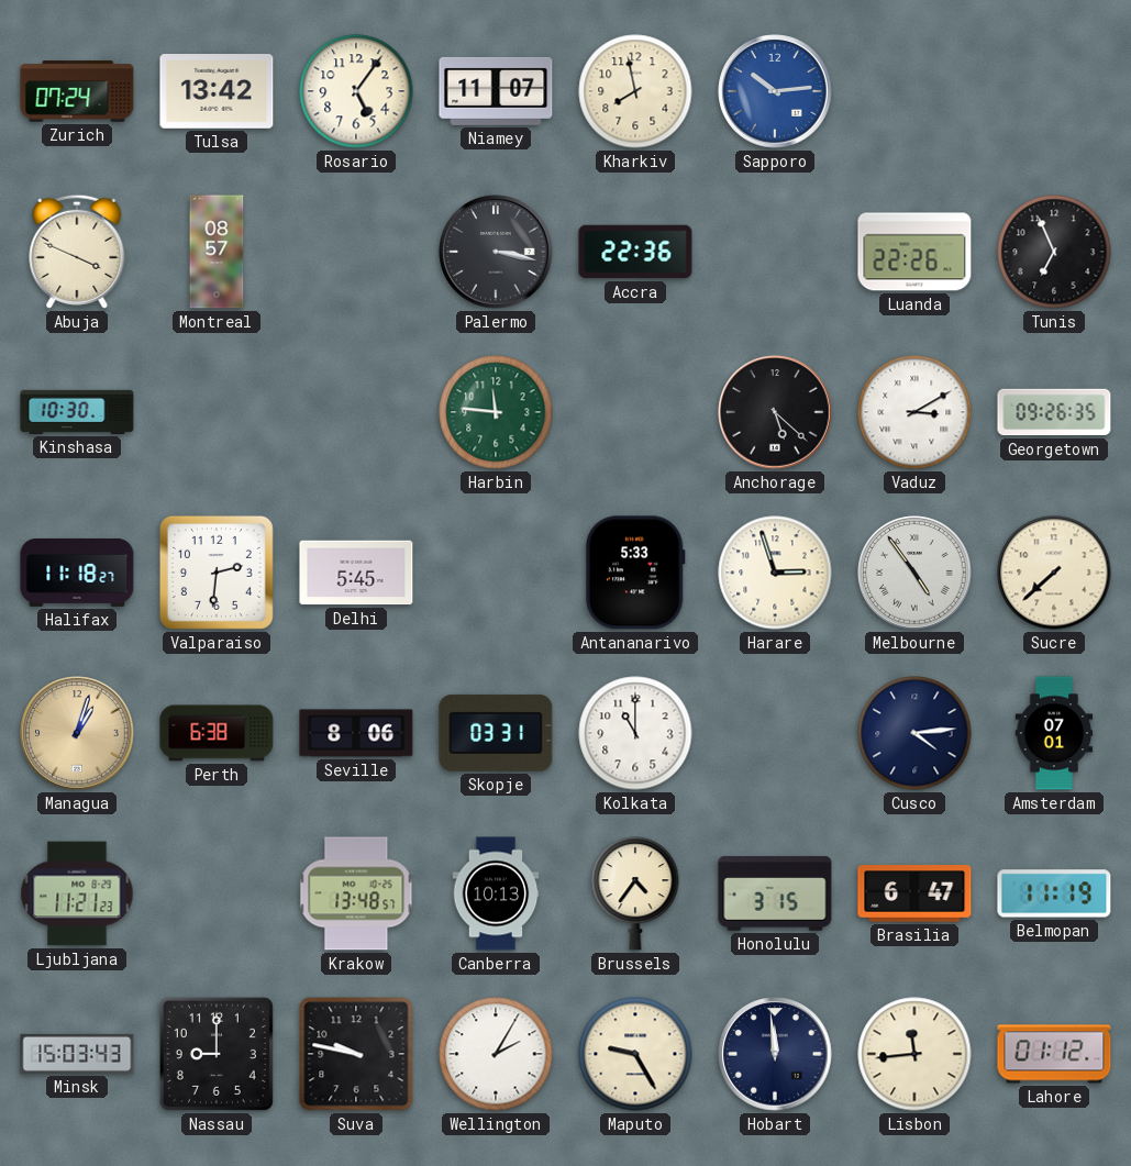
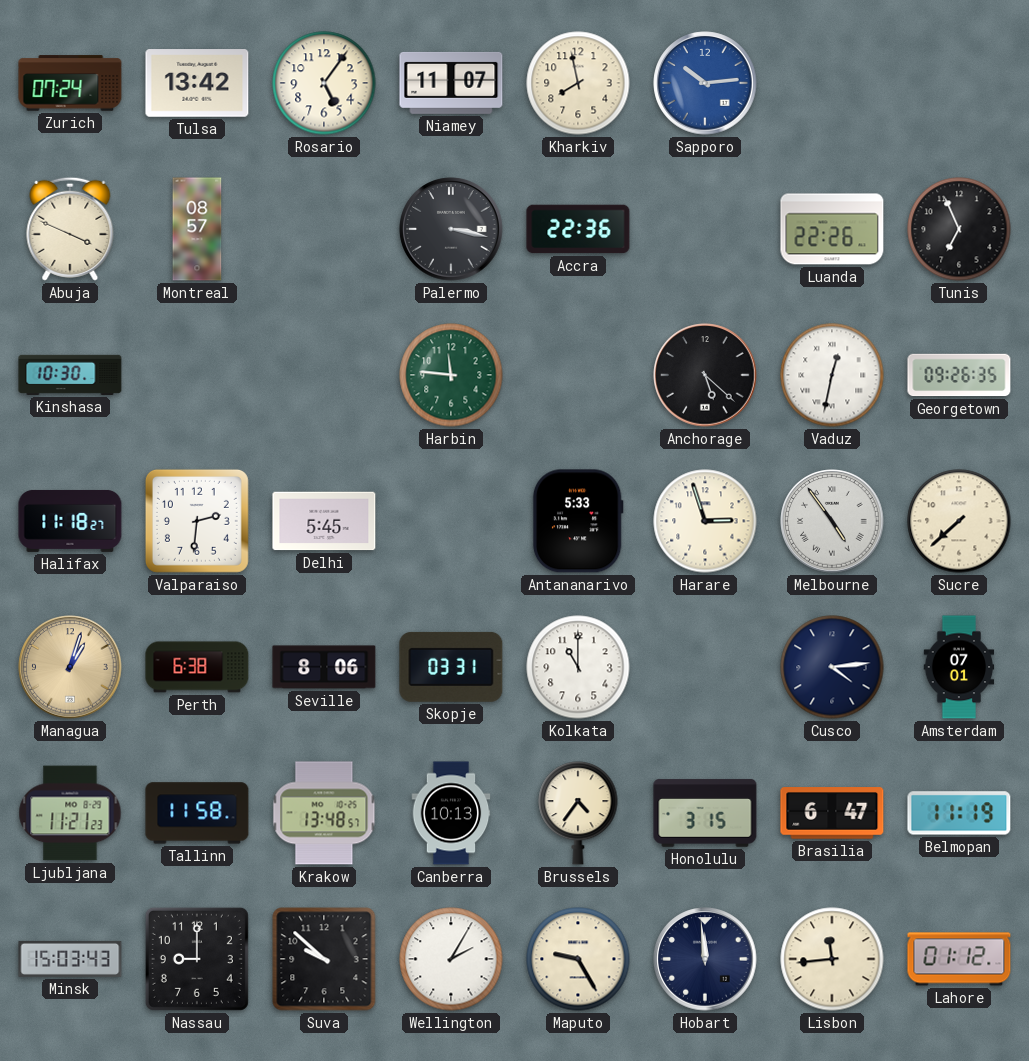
Vaduz: 3:10 -> 12:32 (832, 375)
Tallinn: none -> 11:58 (197, 813)
Suva: 9:47 -> 9:52 (324, 959)
